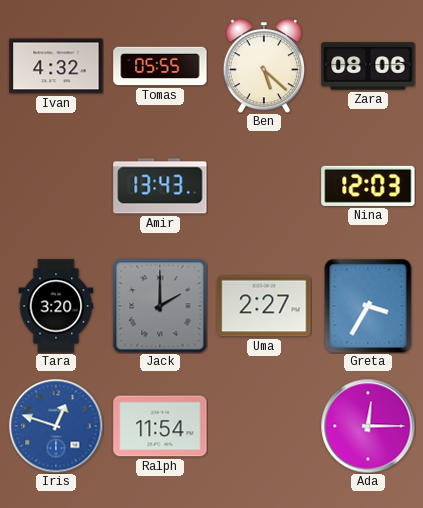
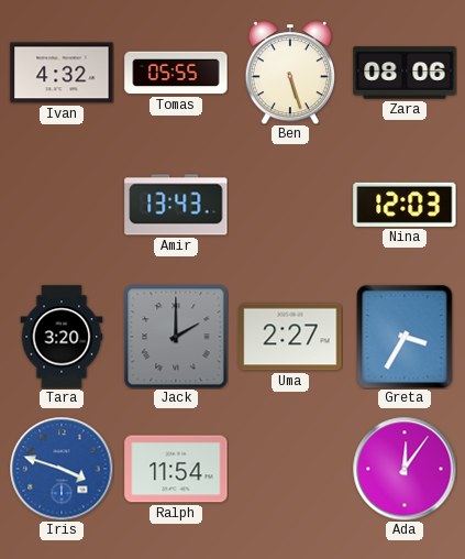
Ben: 5:22 -> 5:27 (289, 73)
Iris: 12:48 -> 3:48 (62, 469)
Ada: 12:15 -> 12:06 (405, 469)
